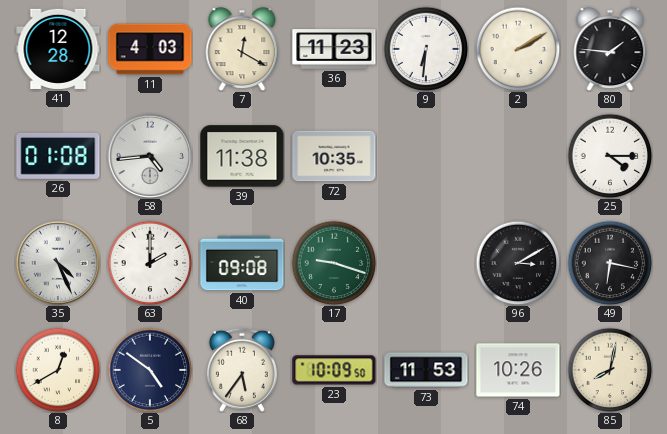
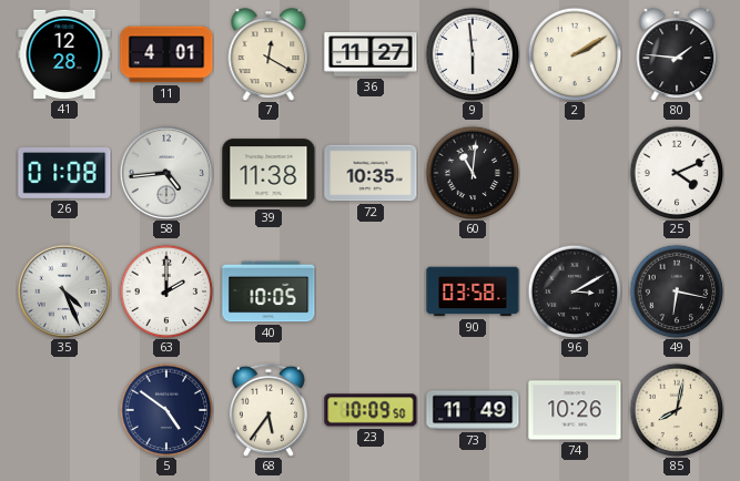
11: 4:03 -> 4:01 (166, 54)
36: 11:23 -> 11:27 (371, 54)
9: 6:31 -> 5:59 (473, 54)
60: none -> 11:01 (473, 173)
25: 4:15 -> 4:11 (677, 173)
40: 09:08 -> 10:05 (268, 291)
17: 9:18 -> none (334, 263)
90: none -> 03:58 (473, 291)
8: 12:40 -> none (58, 370)
73: 11:53 -> 11:49 (473, 410)
